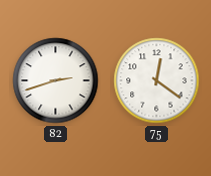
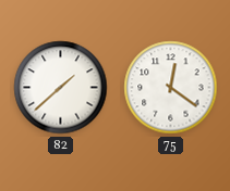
82: 2:42 -> 1:38 (61, 88)
